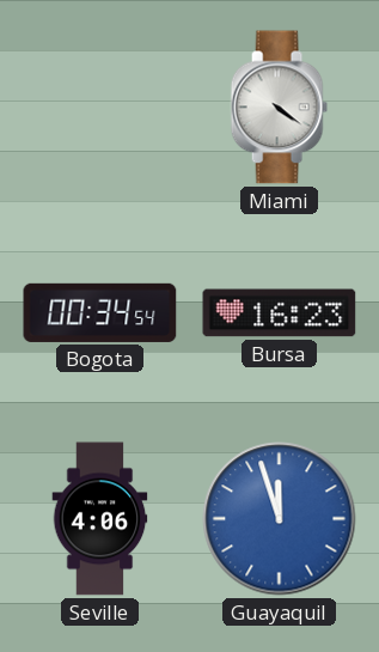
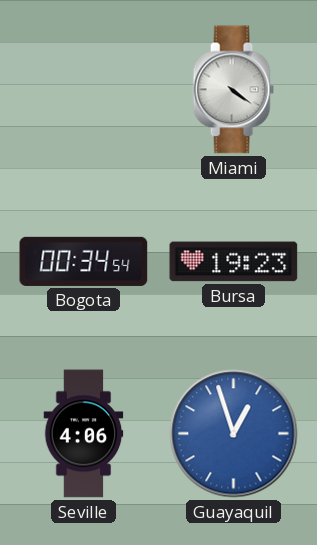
Bursa: 16:23 -> 19:23 (234, 262)
Guayaquil: 11:57 -> 12:57 (234, 434)
